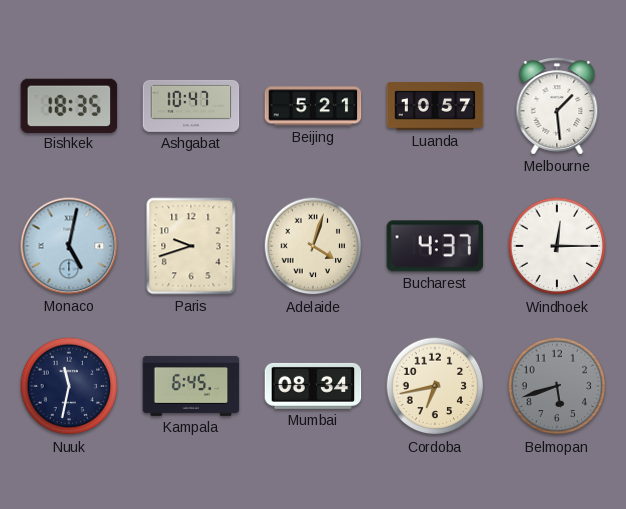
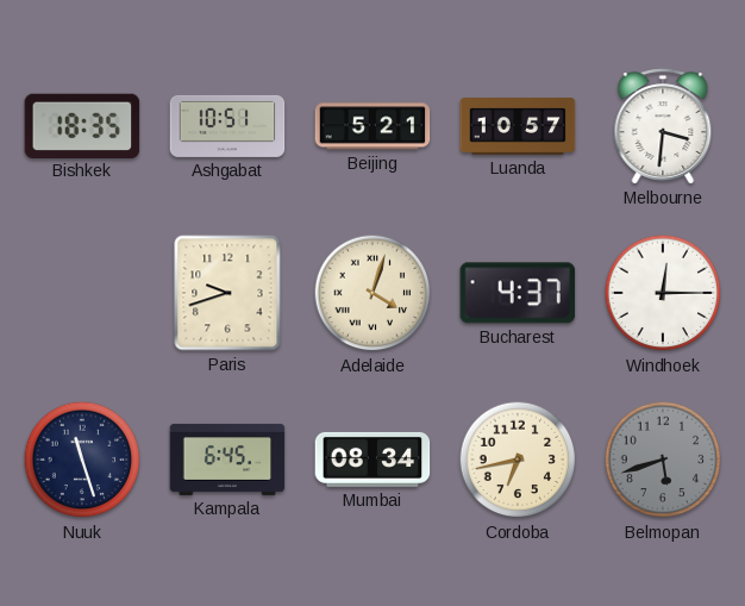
Ashgabat: 10:47 -> 10:51 (227, 126)
Melbourne: 1:29 -> 3:31 (663, 126)
Monaco: 5:02 -> none (69, 246)
Nuuk: 11:32 -> 11:27 (82, 460)
